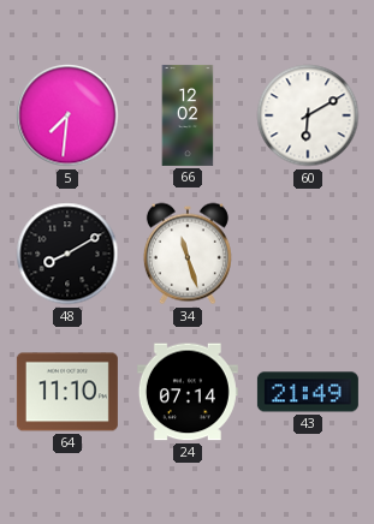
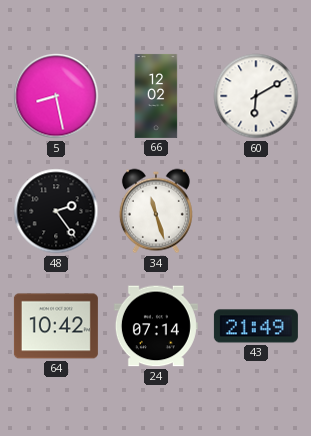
5: 7:31 -> 8:28 (56, 96)
48: 8:10 -> 2:24 (56, 211)
64: 11:10 -> 10:42 (56, 326)
